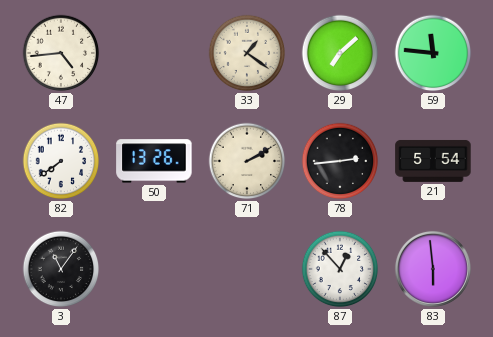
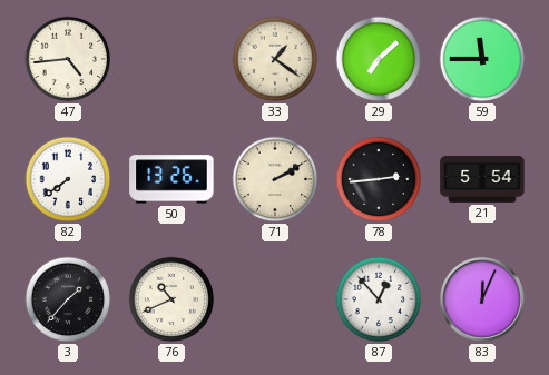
59: 11:46 -> 11:45 (482, 59)
3: 11:06 -> 1:37 (68, 299)
76: none -> 10:41 (171, 299)
83: 5:59 -> 12:04 (482, 299)
